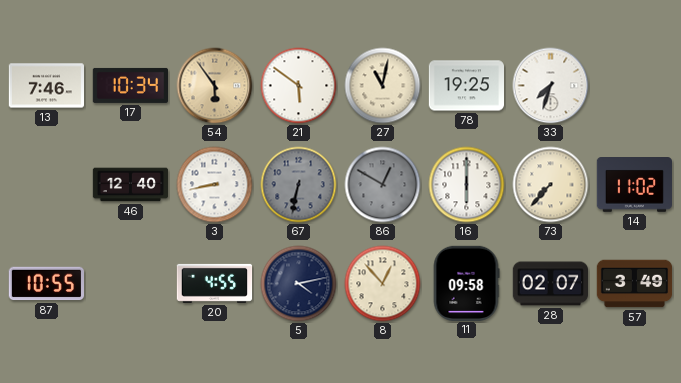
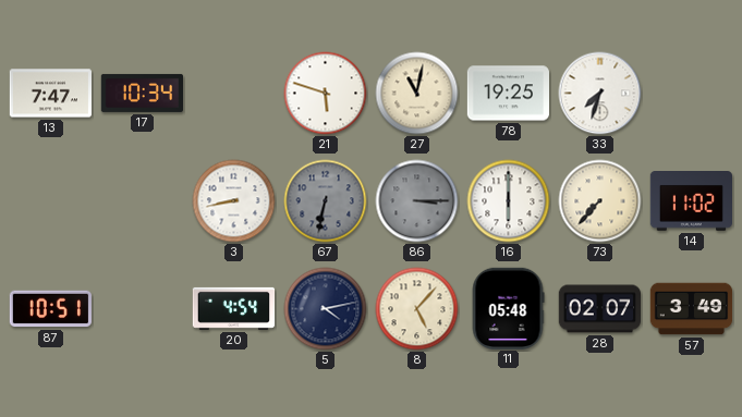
13: 7:46 -> 7:47 (50, 94)
54: 5:54 -> none (215, 86)
21: 5:51 -> 5:48 (326, 94)
46: 12:40 -> none (131, 185)
86: 12:50 -> 3:15 (417, 201)
87: 10:55 -> 10:51 (50, 309)
20: 4:55 -> 4:54 (234, 308)
8: 12:53 -> 5:07 (417, 309)
11: 09:58 -> 05:48 (508, 308)
